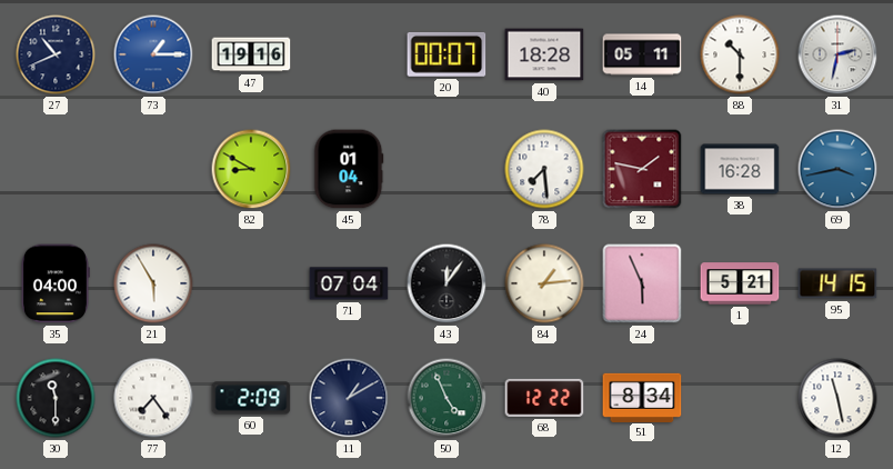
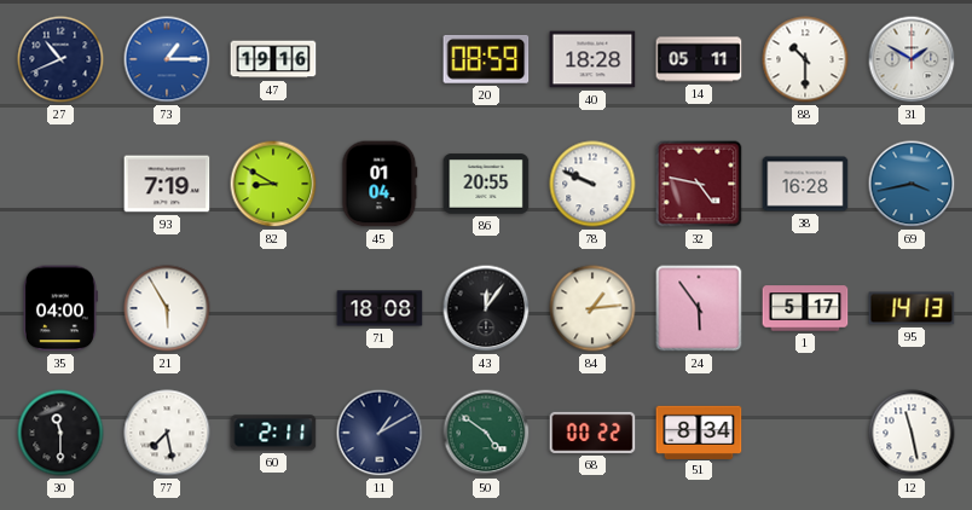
20: 00:07 -> 08:59 (486, 59)
31: 2:32 -> 1:50 (912, 59)
93: none -> 7:19 (167, 184)
86: none -> 20:55 (486, 184)
78: 7:29 -> 9:49 (592, 184)
32: 1:47 -> 4:47 (699, 184)
71: 07:04 -> 18:08 (380, 308)
24: 5:56 -> 5:54 (699, 308)
1: 5:21 -> 5:17 (805, 308)
95: 14:15 -> 14:13 (912, 308)
77: 7:24 -> 7:28 (167, 433)
60: 2:09 -> 2:11 (273, 433)
50: 4:56 -> 4:51 (486, 433)
68: 12:22 -> 00:22 (592, 433)
